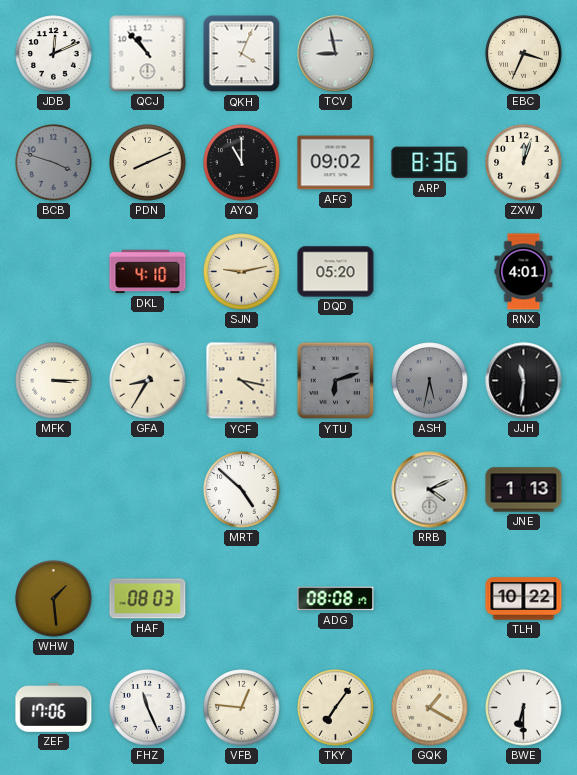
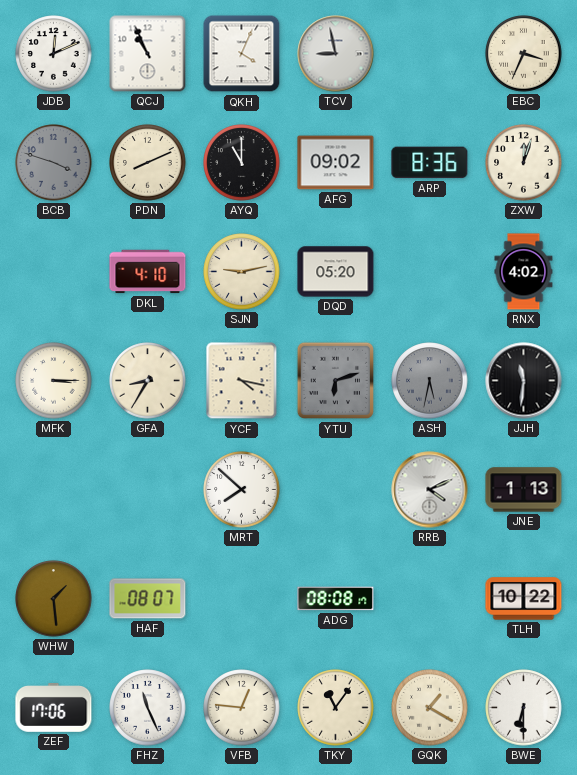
QCJ: 10:53 -> 10:56 (148, 54)
RNX: 4:01 -> 4:02 (524, 272)
MRT: 4:52 -> 7:52 (242, 490)
HAF: 08:03 -> 08:07 (148, 599)
TKY: 7:06 -> 11:06 (336, 708)
